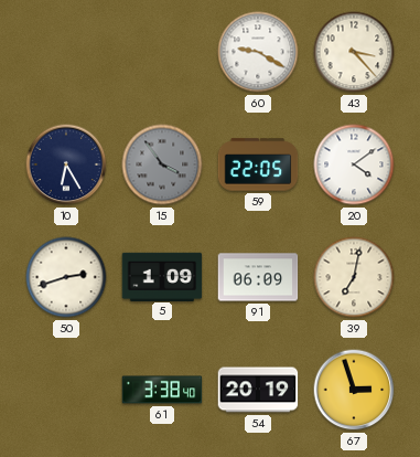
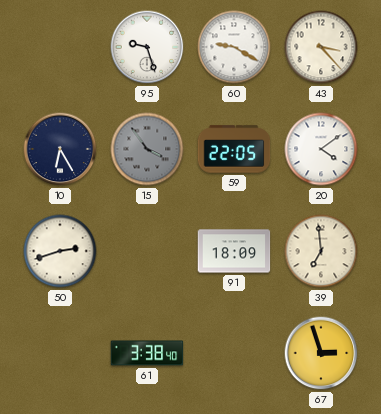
95: none -> 9:27 (147, 47)
5: 1:09 -> none (162, 276)
91: 06:09 -> 18:09 (234, 251)
39: 7:02 -> 6:59 (321, 251)
54: 20:19 -> none (258, 390)
